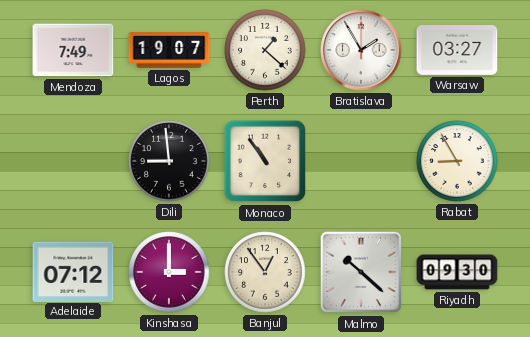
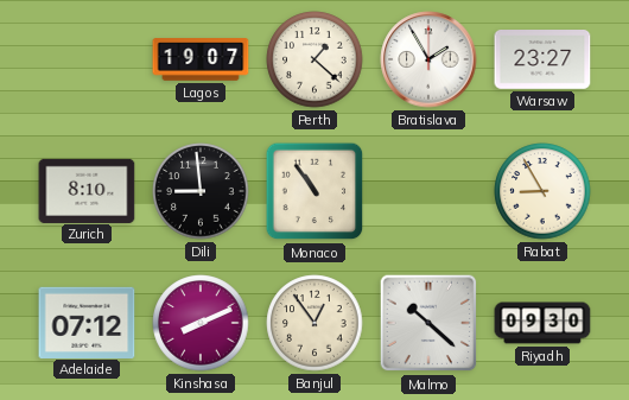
Mendoza: 7:49 -> none (73, 50)
Warsaw: 03:27 -> 23:27 (542, 61)
Zurich: none -> 8:10 (87, 190)
Kinshasa: 3:00 -> 8:11 (201, 323)
